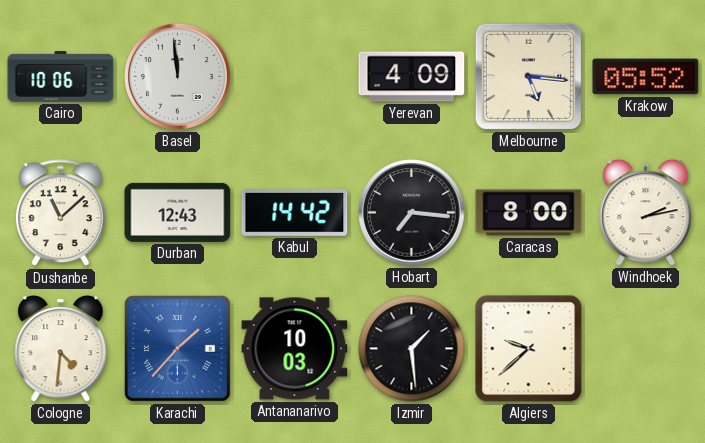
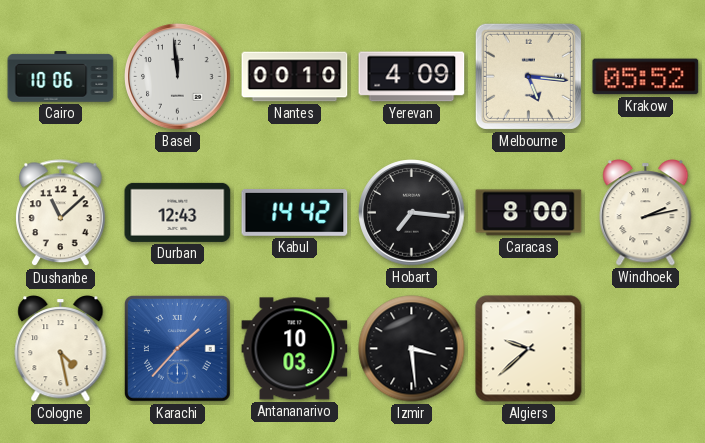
Nantes: none -> 00:10 (295, 77)
Cologne: 4:31 -> 4:28 (61, 349)
Izmir: 1:29 -> 3:29 (412, 349)
